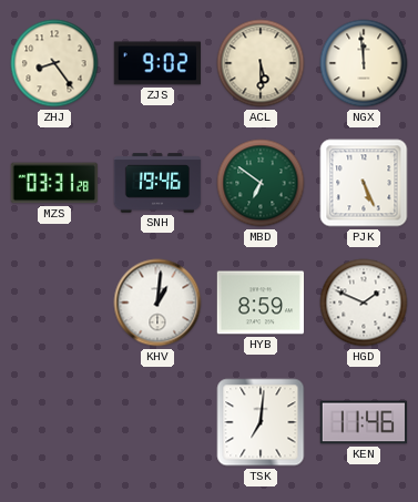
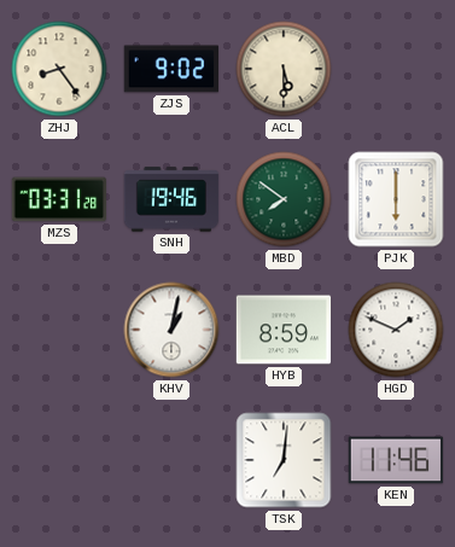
NGX: 11:59 -> none (364, 63)
MBD: 6:51 -> 7:51 (284, 199)
PJK: 5:26 -> 6:00 (396, 199)
KHV: 1:01 -> 1:02 (171, 330)
